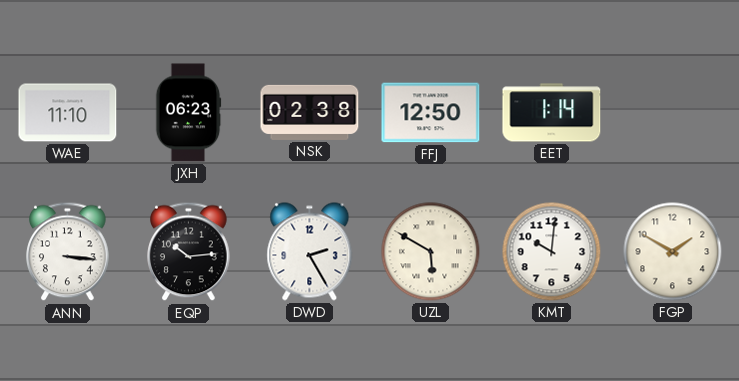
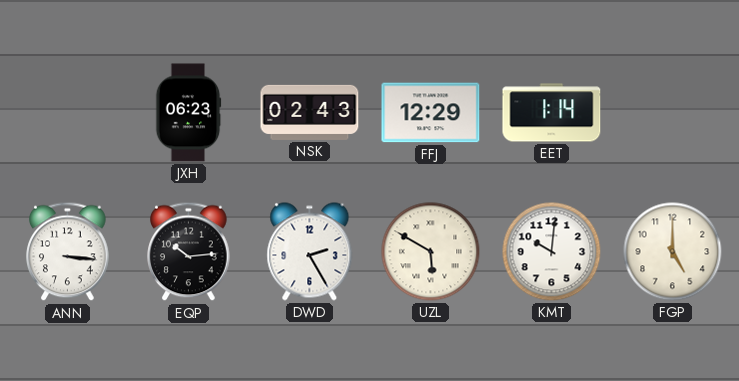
WAE: 11:10 -> none (68, 113)
NSK: 02:38 -> 02:43 (310, 112)
FFJ: 12:50 -> 12:29 (431, 113)
FGP: 1:50 -> 5:00 (673, 252)
